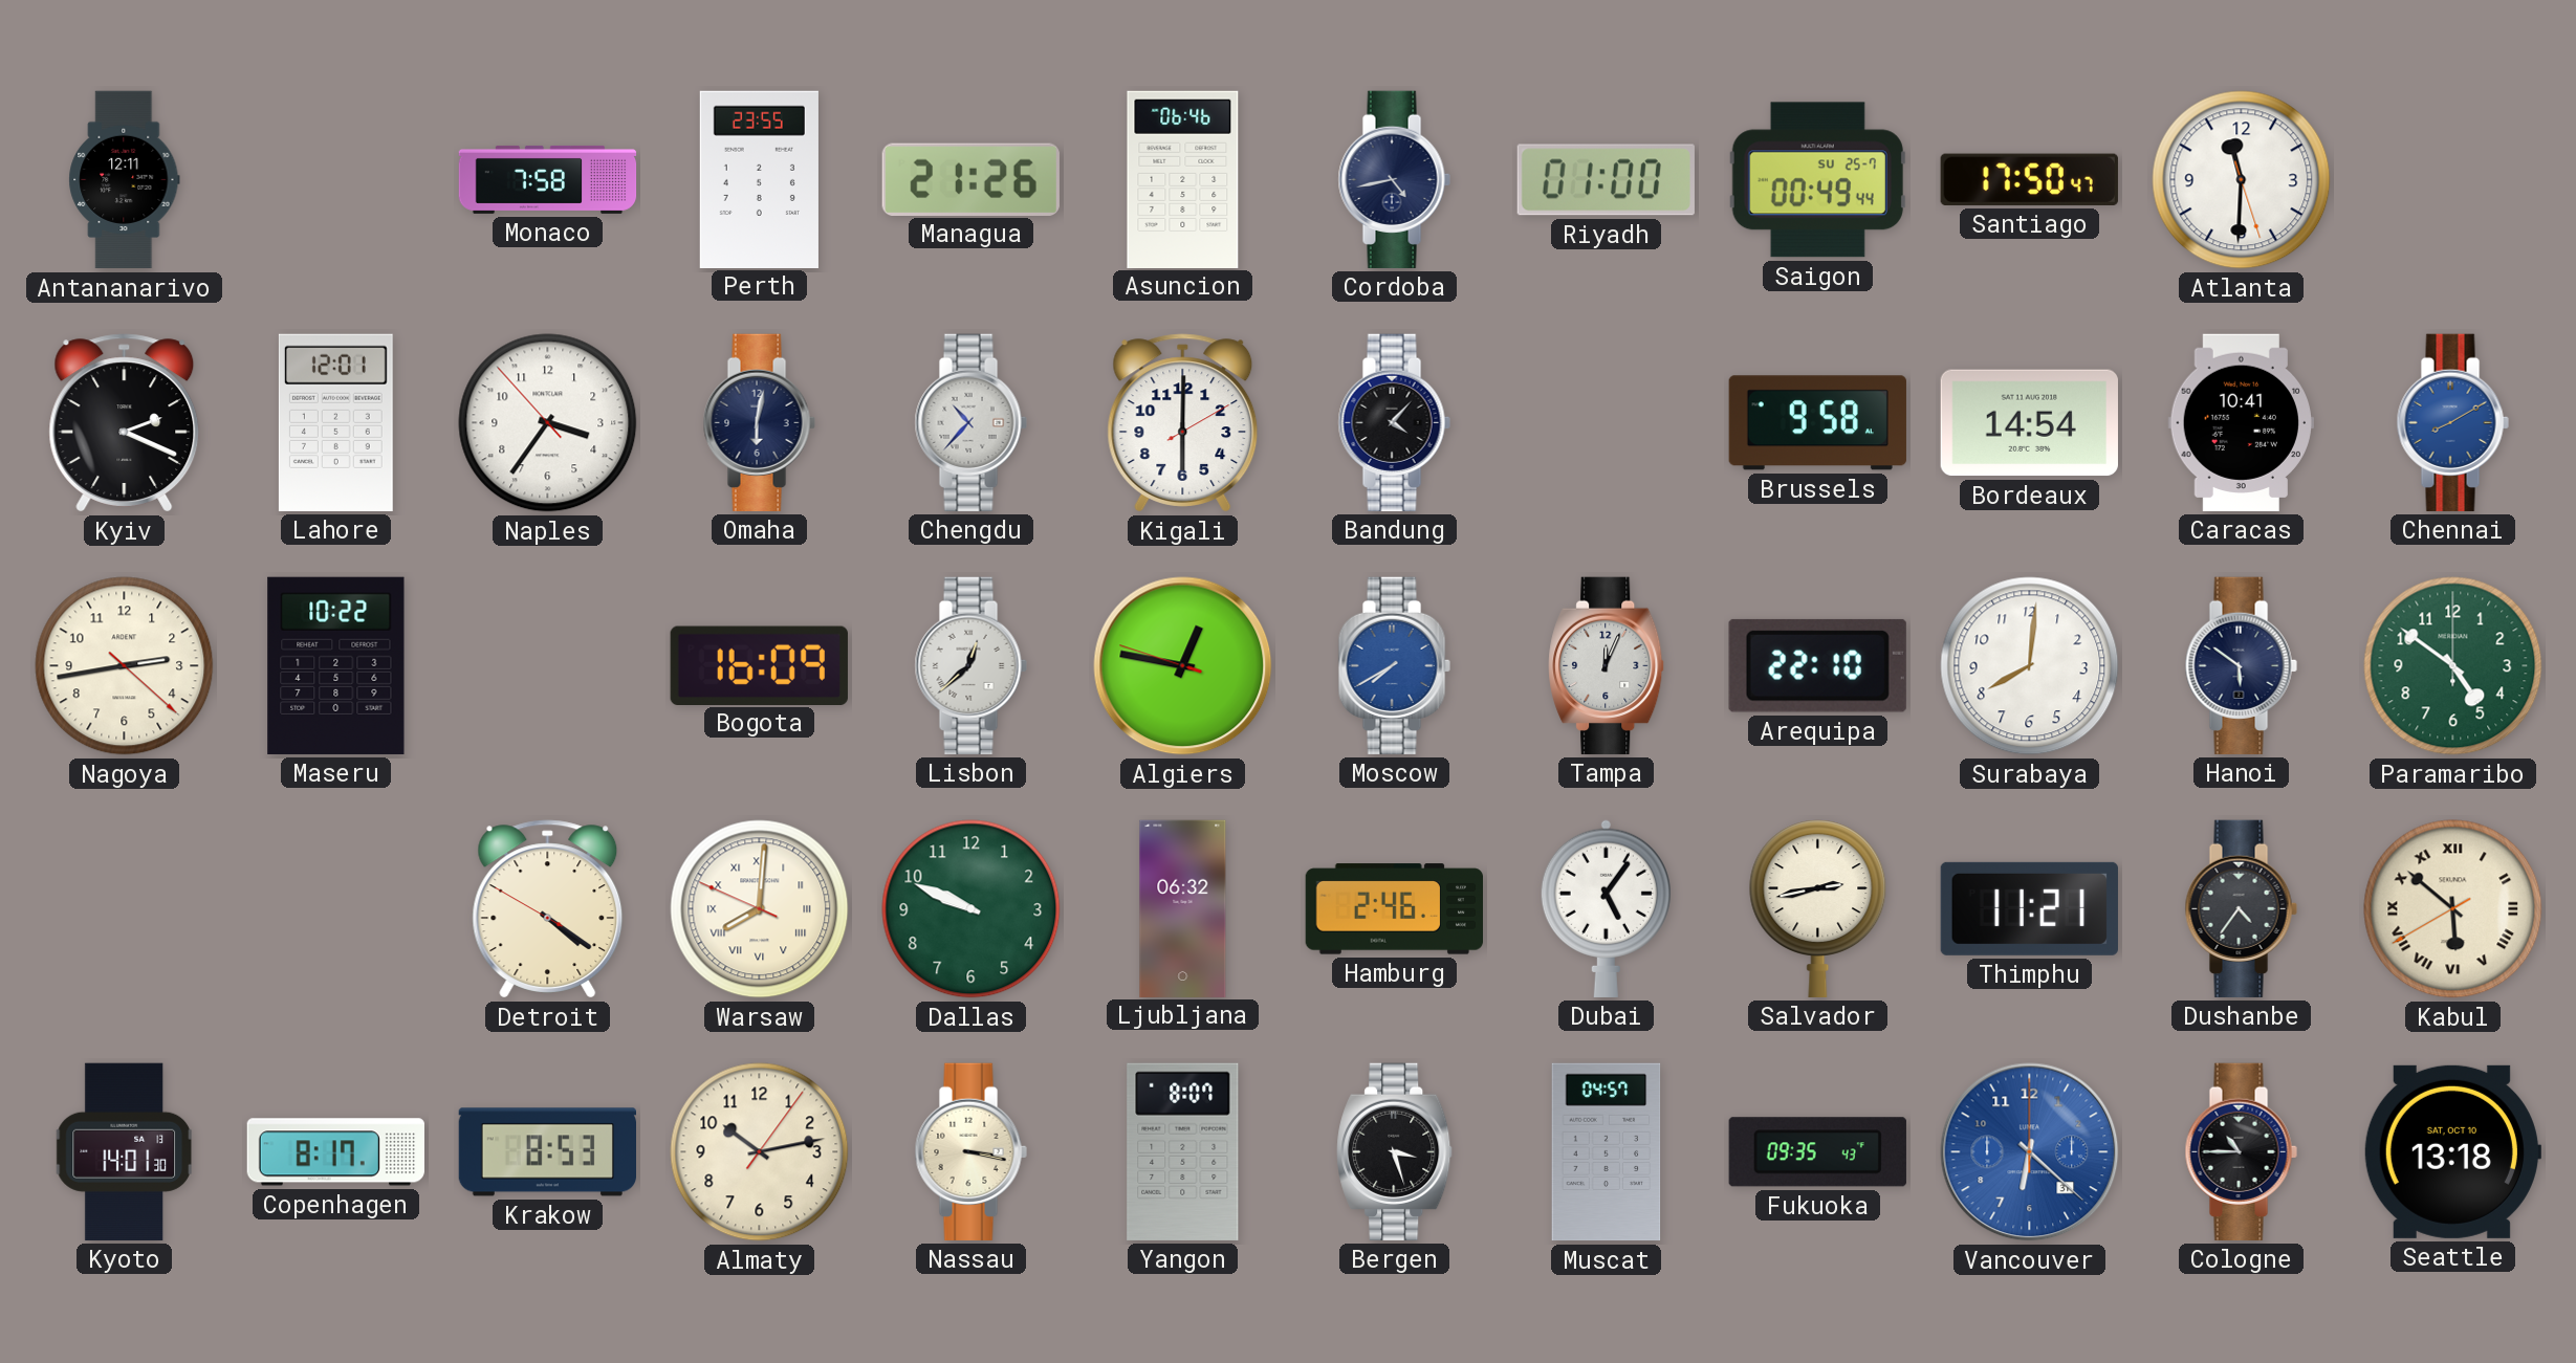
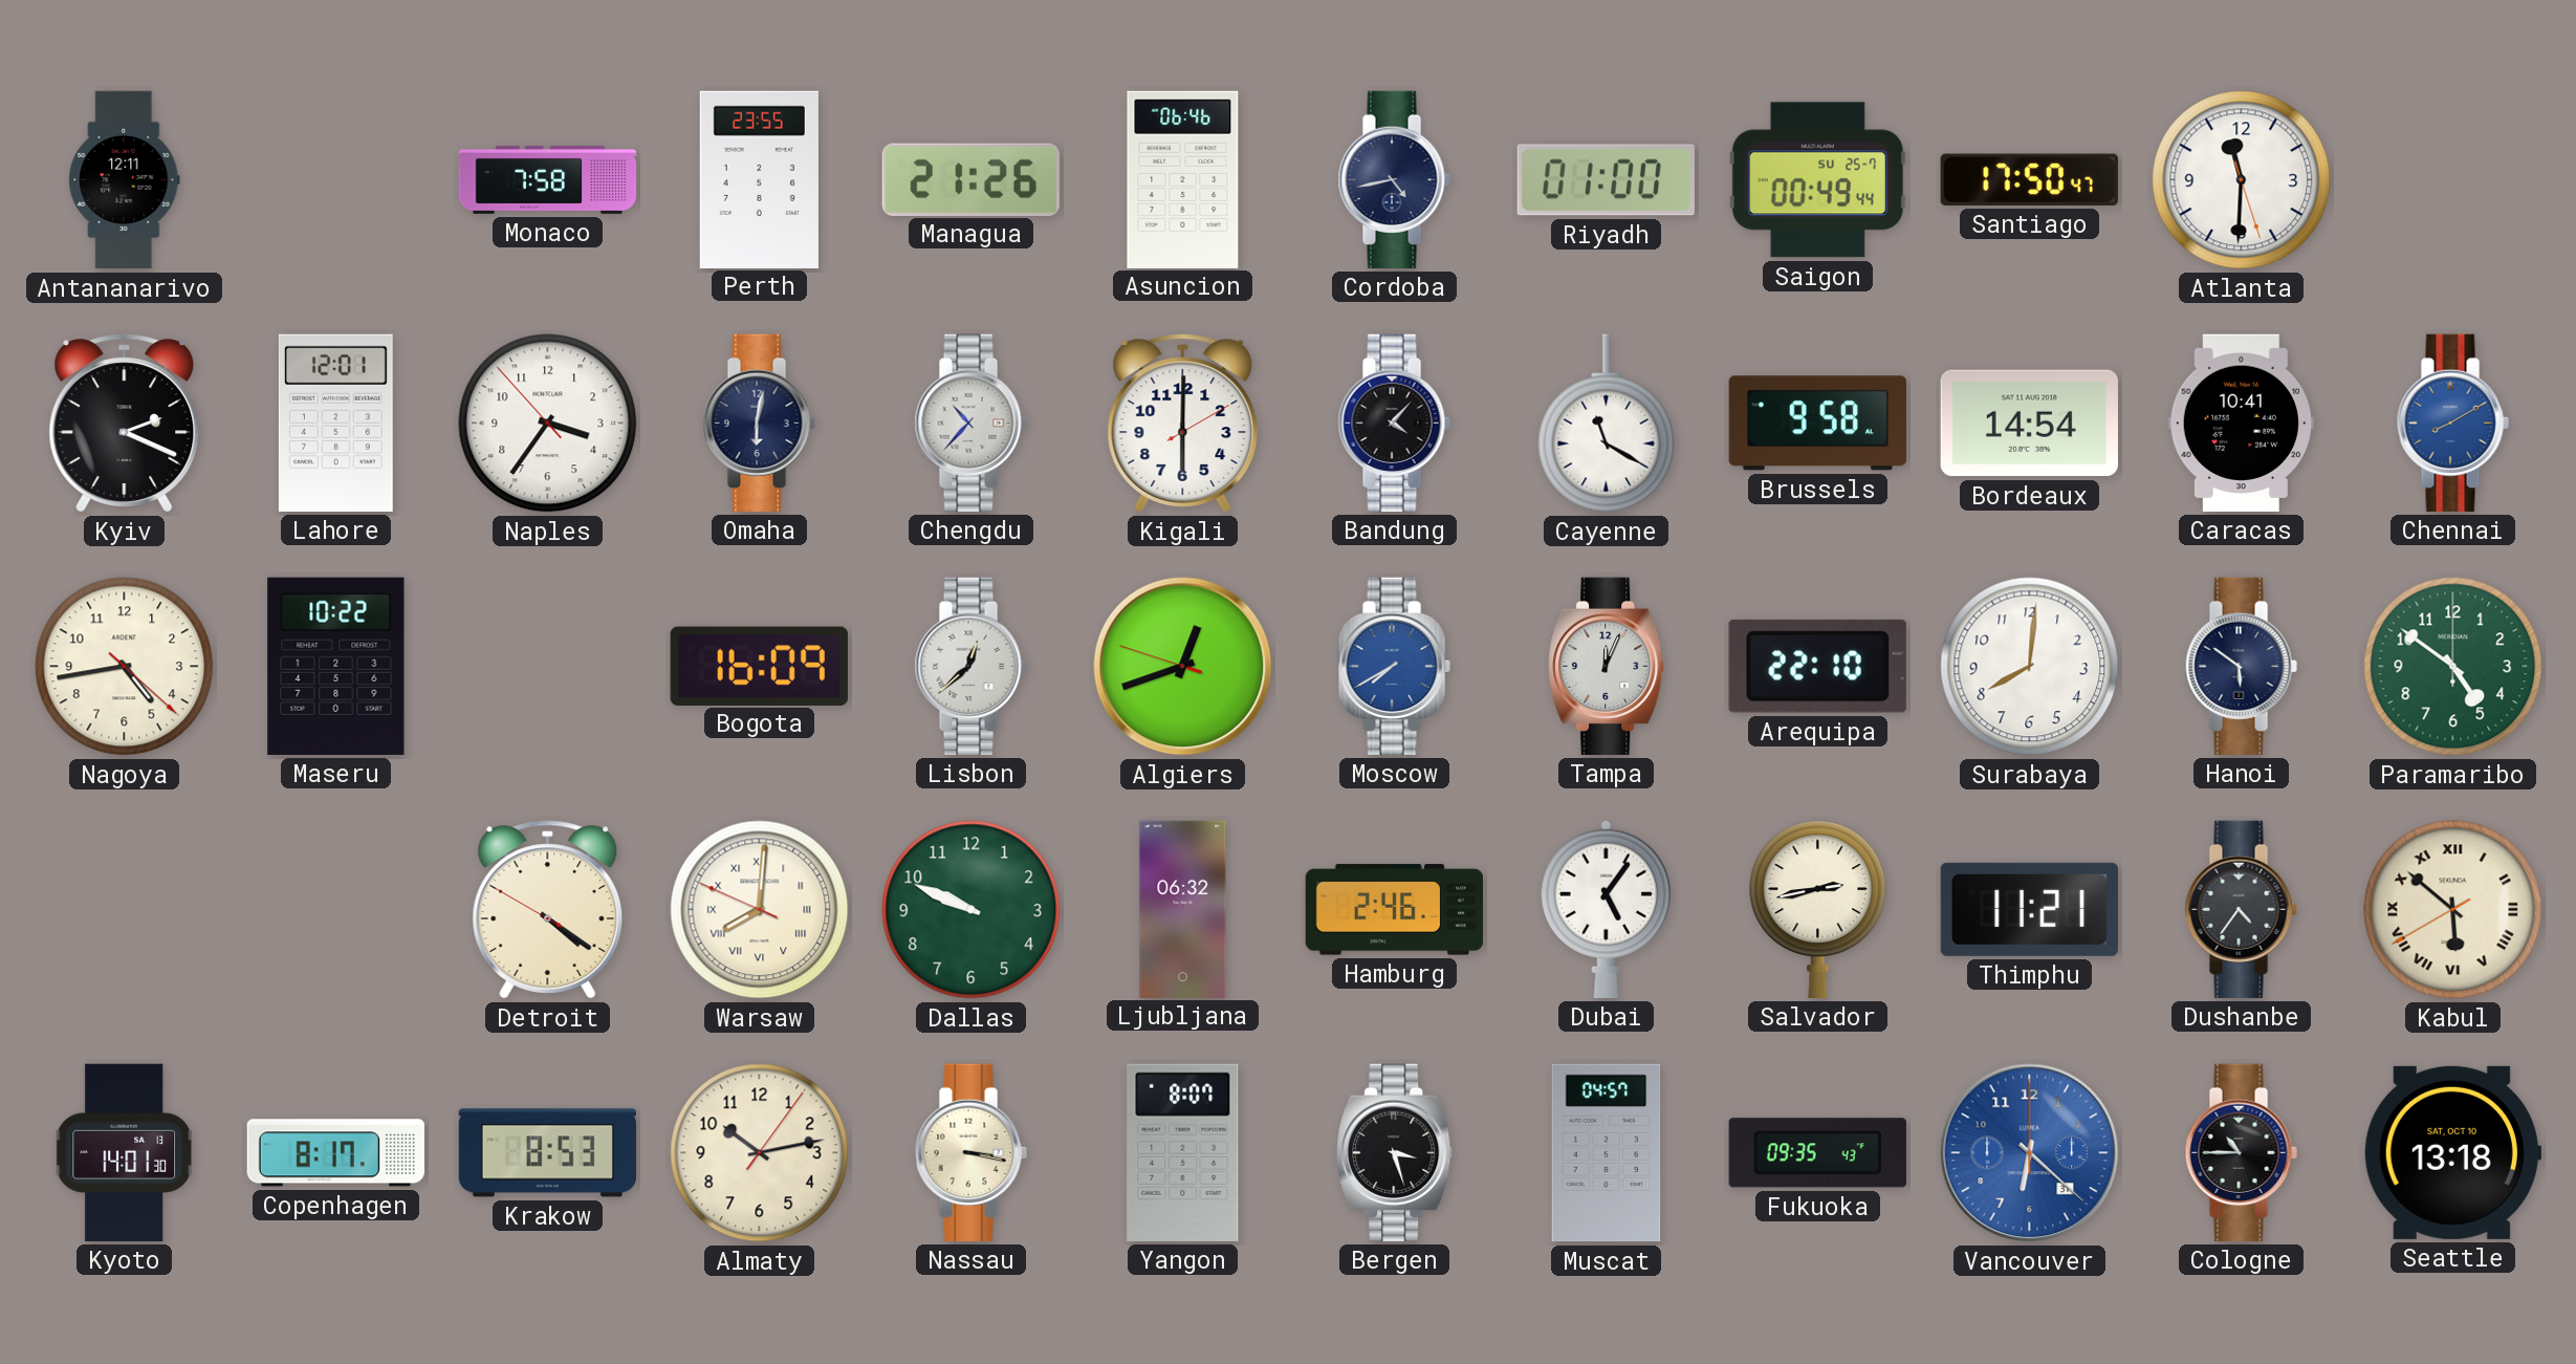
Cayenne: none -> 11:20 (1607, 424)
Nagoya: 2:43 -> 4:43 (125, 667)
Algiers: 12:46 -> 12:41 (1183, 667)
